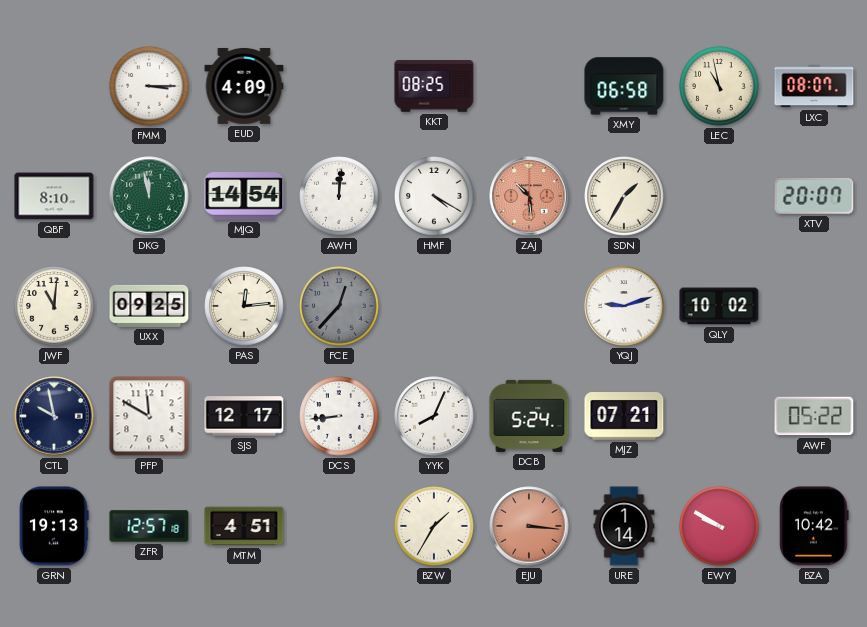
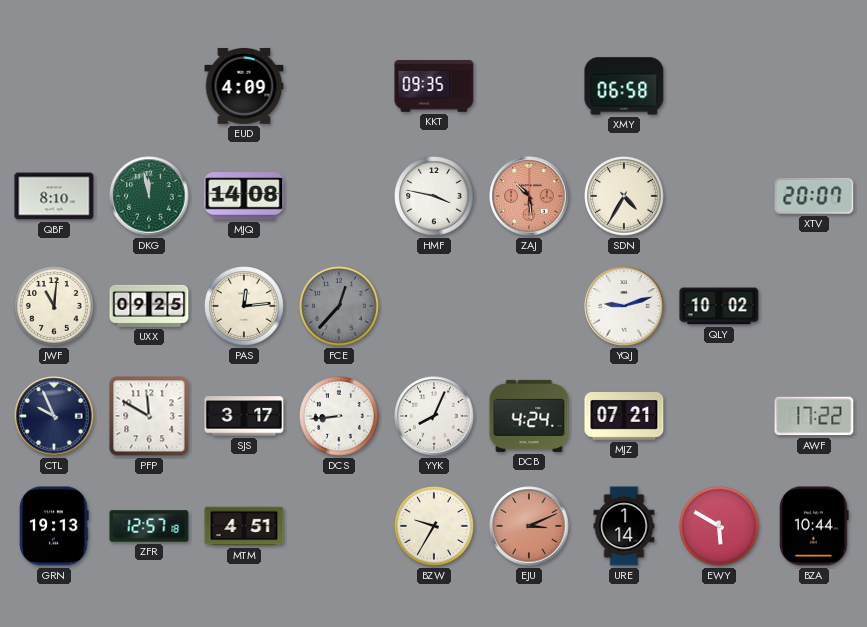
FMM: 3:15 -> none (149, 86)
KKT: 08:25 -> 09:35 (434, 87)
LEC: 10:58 -> none (719, 86)
LXC: 08:07 -> none (814, 86)
MJQ: 14:54 -> 14:08 (244, 196)
AWH: 12:01 -> none (339, 196)
HMF: 4:20 -> 3:47 (434, 196)
SDN: 1:35 -> 4:35 (624, 196)
CTL: 9:58 -> 9:56 (54, 416)
SJS: 12:17 -> 3:17 (244, 416)
DCB: 5:24 -> 4:24 (529, 416)
AWF: 05:22 -> 17:22 (814, 416)
BZW: 1:35 -> 9:35 (434, 526)
EJU: 3:16 -> 3:11 (529, 526)
EWY: 9:50 -> 5:50 (719, 526)
BZA: 10:42 -> 10:44 (814, 526)
